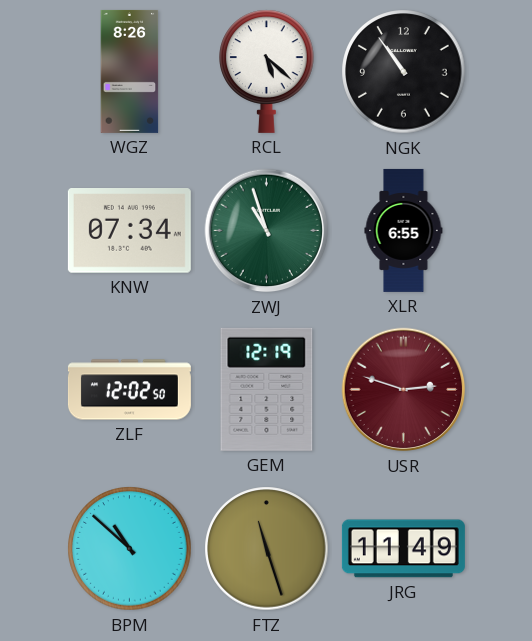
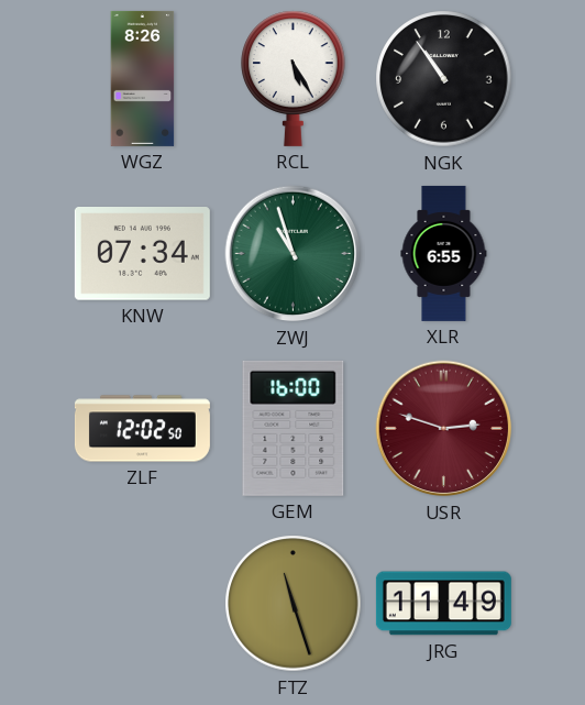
RCL: 5:22 -> 5:25 (294, 78)
GEM: 12:19 -> 16:00 (294, 428)
BPM: 10:52 -> none (130, 549)
